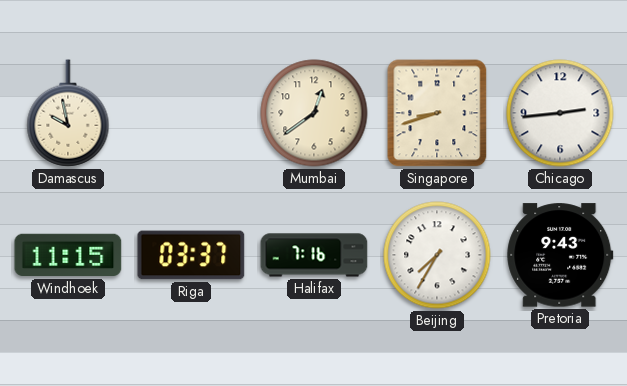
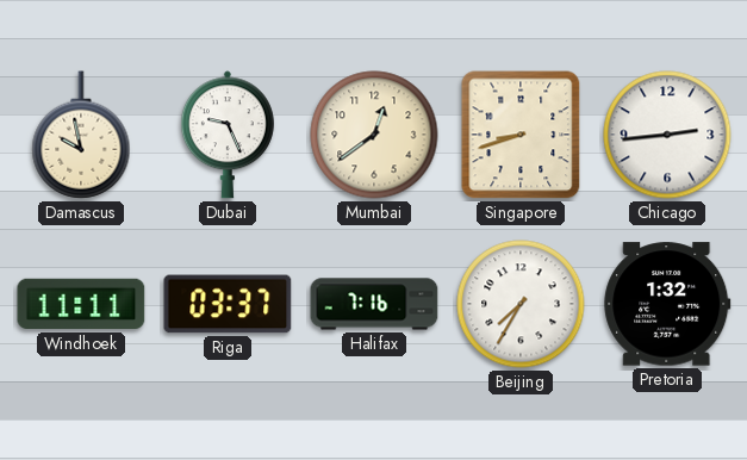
Dubai: none -> 9:26 (228, 135)
Windhoek: 11:15 -> 11:11 (81, 304)
Pretoria: 9:43 -> 1:32 (667, 304)
